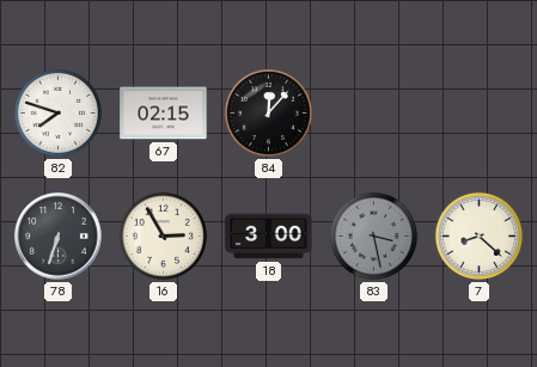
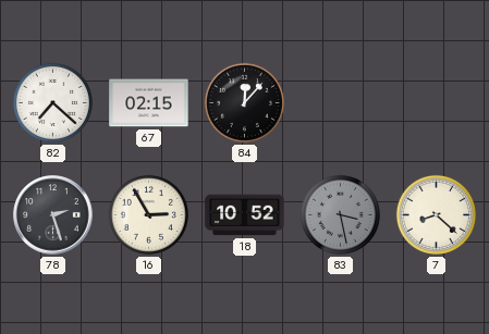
82: 7:48 -> 7:22 (52, 102)
78: 6:33 -> 2:27 (53, 215)
18: 3:00 -> 10:52 (245, 215)
